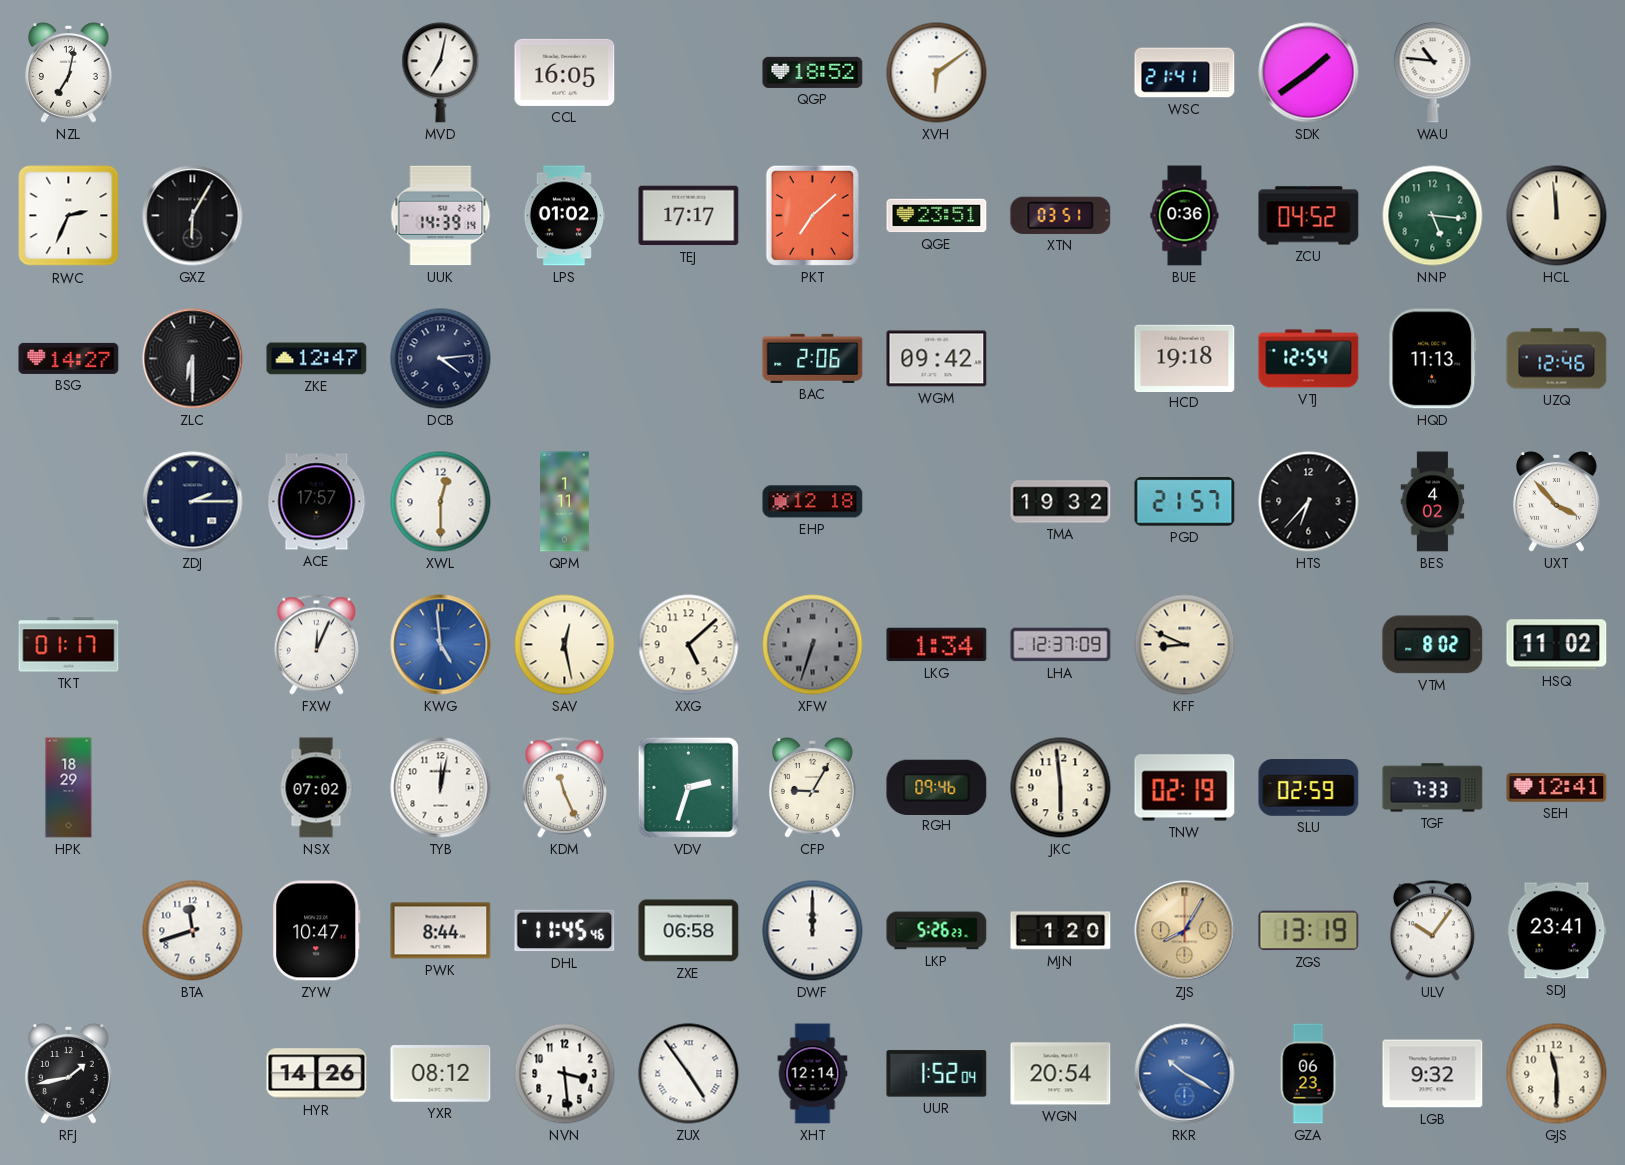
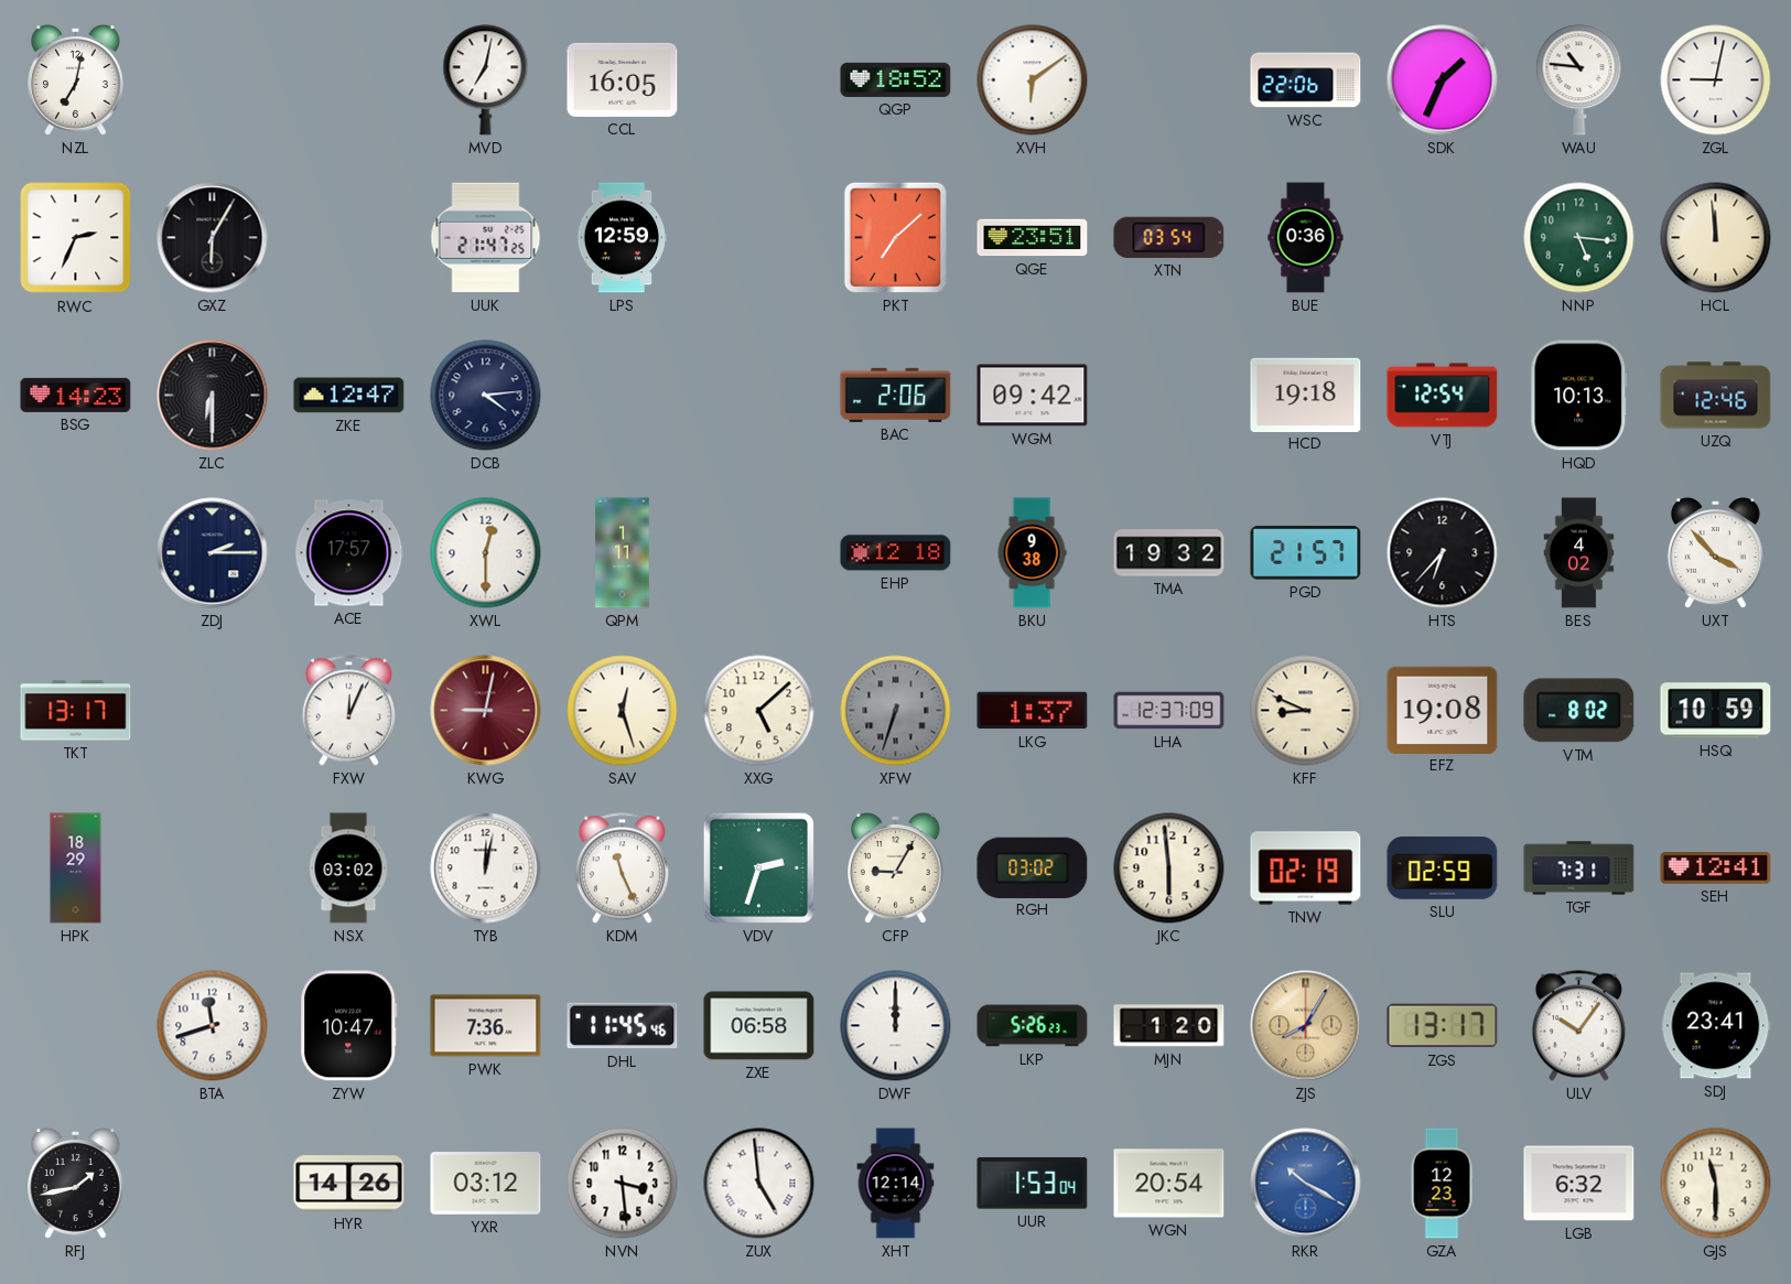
WSC: 21:41 -> 22:06 (1306, 80)
SDK: 1:39 -> 1:34 (1443, 80)
ZGL: none -> 9:02 (1716, 80)
UUK: 14:39 -> 21:47 (486, 238)
LPS: 01:02 -> 12:59 (622, 238)
TEJ: 17:17 -> none (689, 216)
XTN: 03:51 -> 03:54 (1169, 237)
ZCU: 04:52 -> none (1309, 216)
BSG: 14:27 -> 14:23 (76, 395)
HQD: 11:13 -> 10:13 (1579, 396)
BKU: none -> 9:38 (1032, 553)
TKT: 01:17 -> 13:17 (76, 711)
KWG: 4:59 -> 9:02 (486, 711)
KWG dial: blue -> burgundy (486, 711)
SAV: 12:28 -> 12:27 (623, 711)
LKG: 1:34 -> 1:37 (1033, 711)
EFZ: none -> 19:08 (1443, 710)
HSQ: 11:02 -> 10:59 (1716, 711)
NSX: 07:02 -> 03:02 (348, 868)
RGH: 09:46 -> 03:02 (1033, 867)
TGF: 7:33 -> 7:31 (1579, 868)
PWK: 8:44 -> 7:36 (486, 1026)
ZGS: 13:19 -> 13:17 (1443, 1026)
YXR: 08:12 -> 03:12 (486, 1184)
ZUX: 4:54 -> 4:59 (759, 1184)
UUR: 1:52 -> 1:53 (1033, 1184)
GZA: 06:23 -> 12:23 (1442, 1184)
LGB: 9:32 -> 6:32 (1579, 1184)
